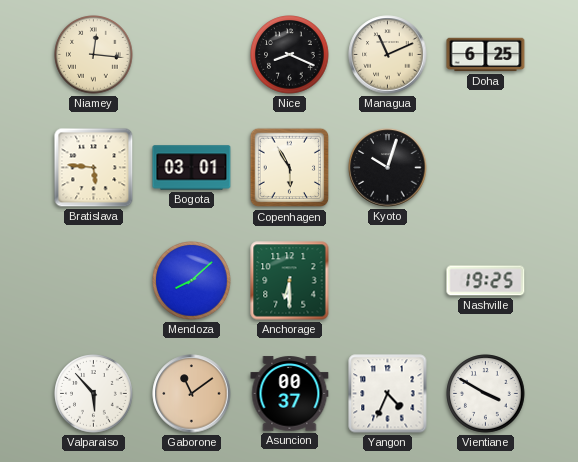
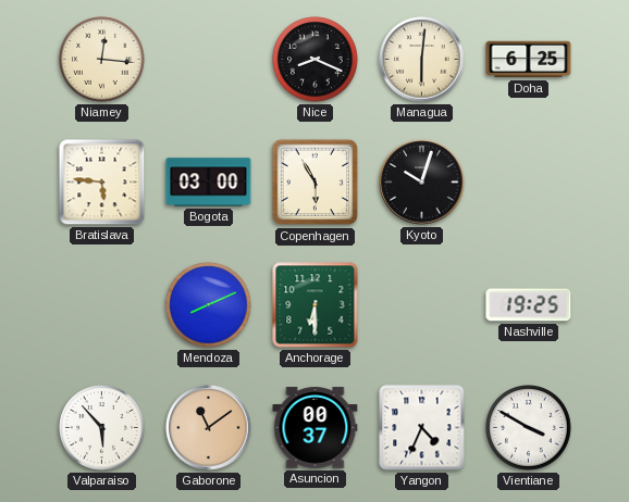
Managua: 11:11 -> 6:01 (422, 60)
Bogota: 03:01 -> 03:00 (209, 183)
Mendoza: 8:08 -> 8:11 (209, 305)
